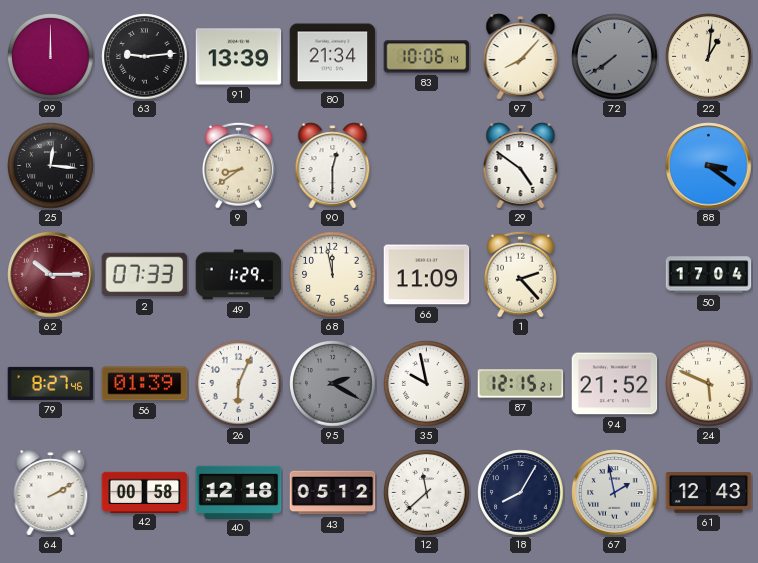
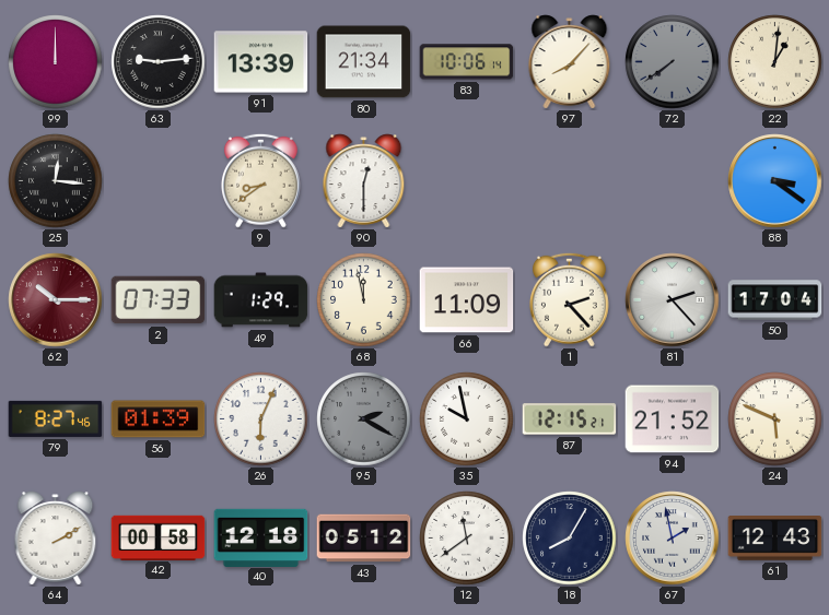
29: 4:51 -> none (521, 166)
81: none -> 2:23 (673, 300)
12: 11:38 -> 11:39 (467, 539)
